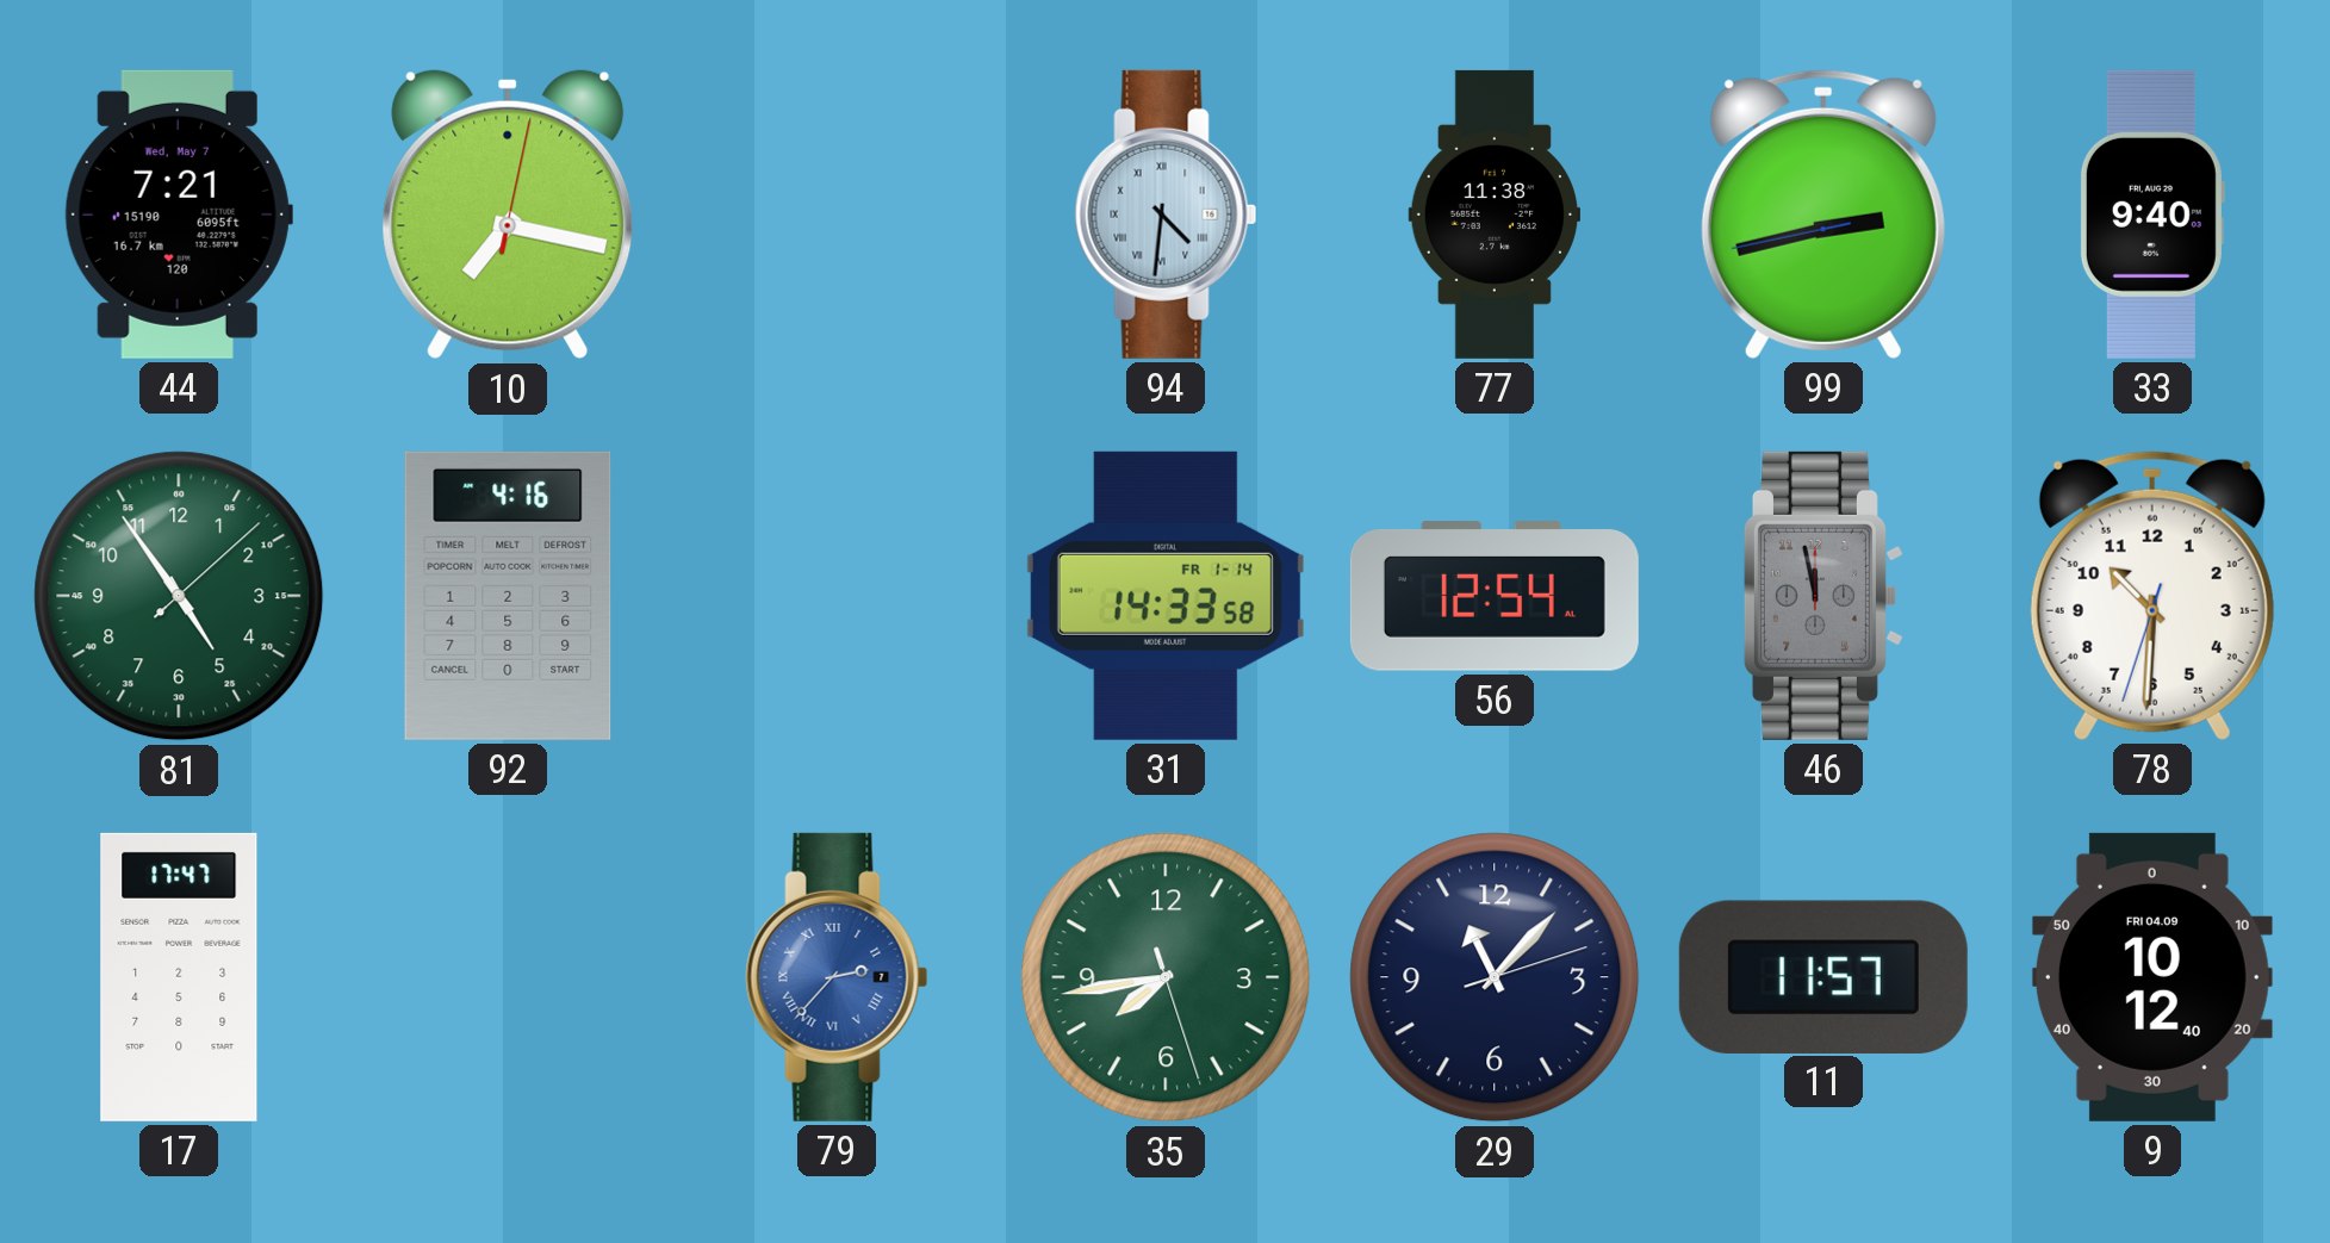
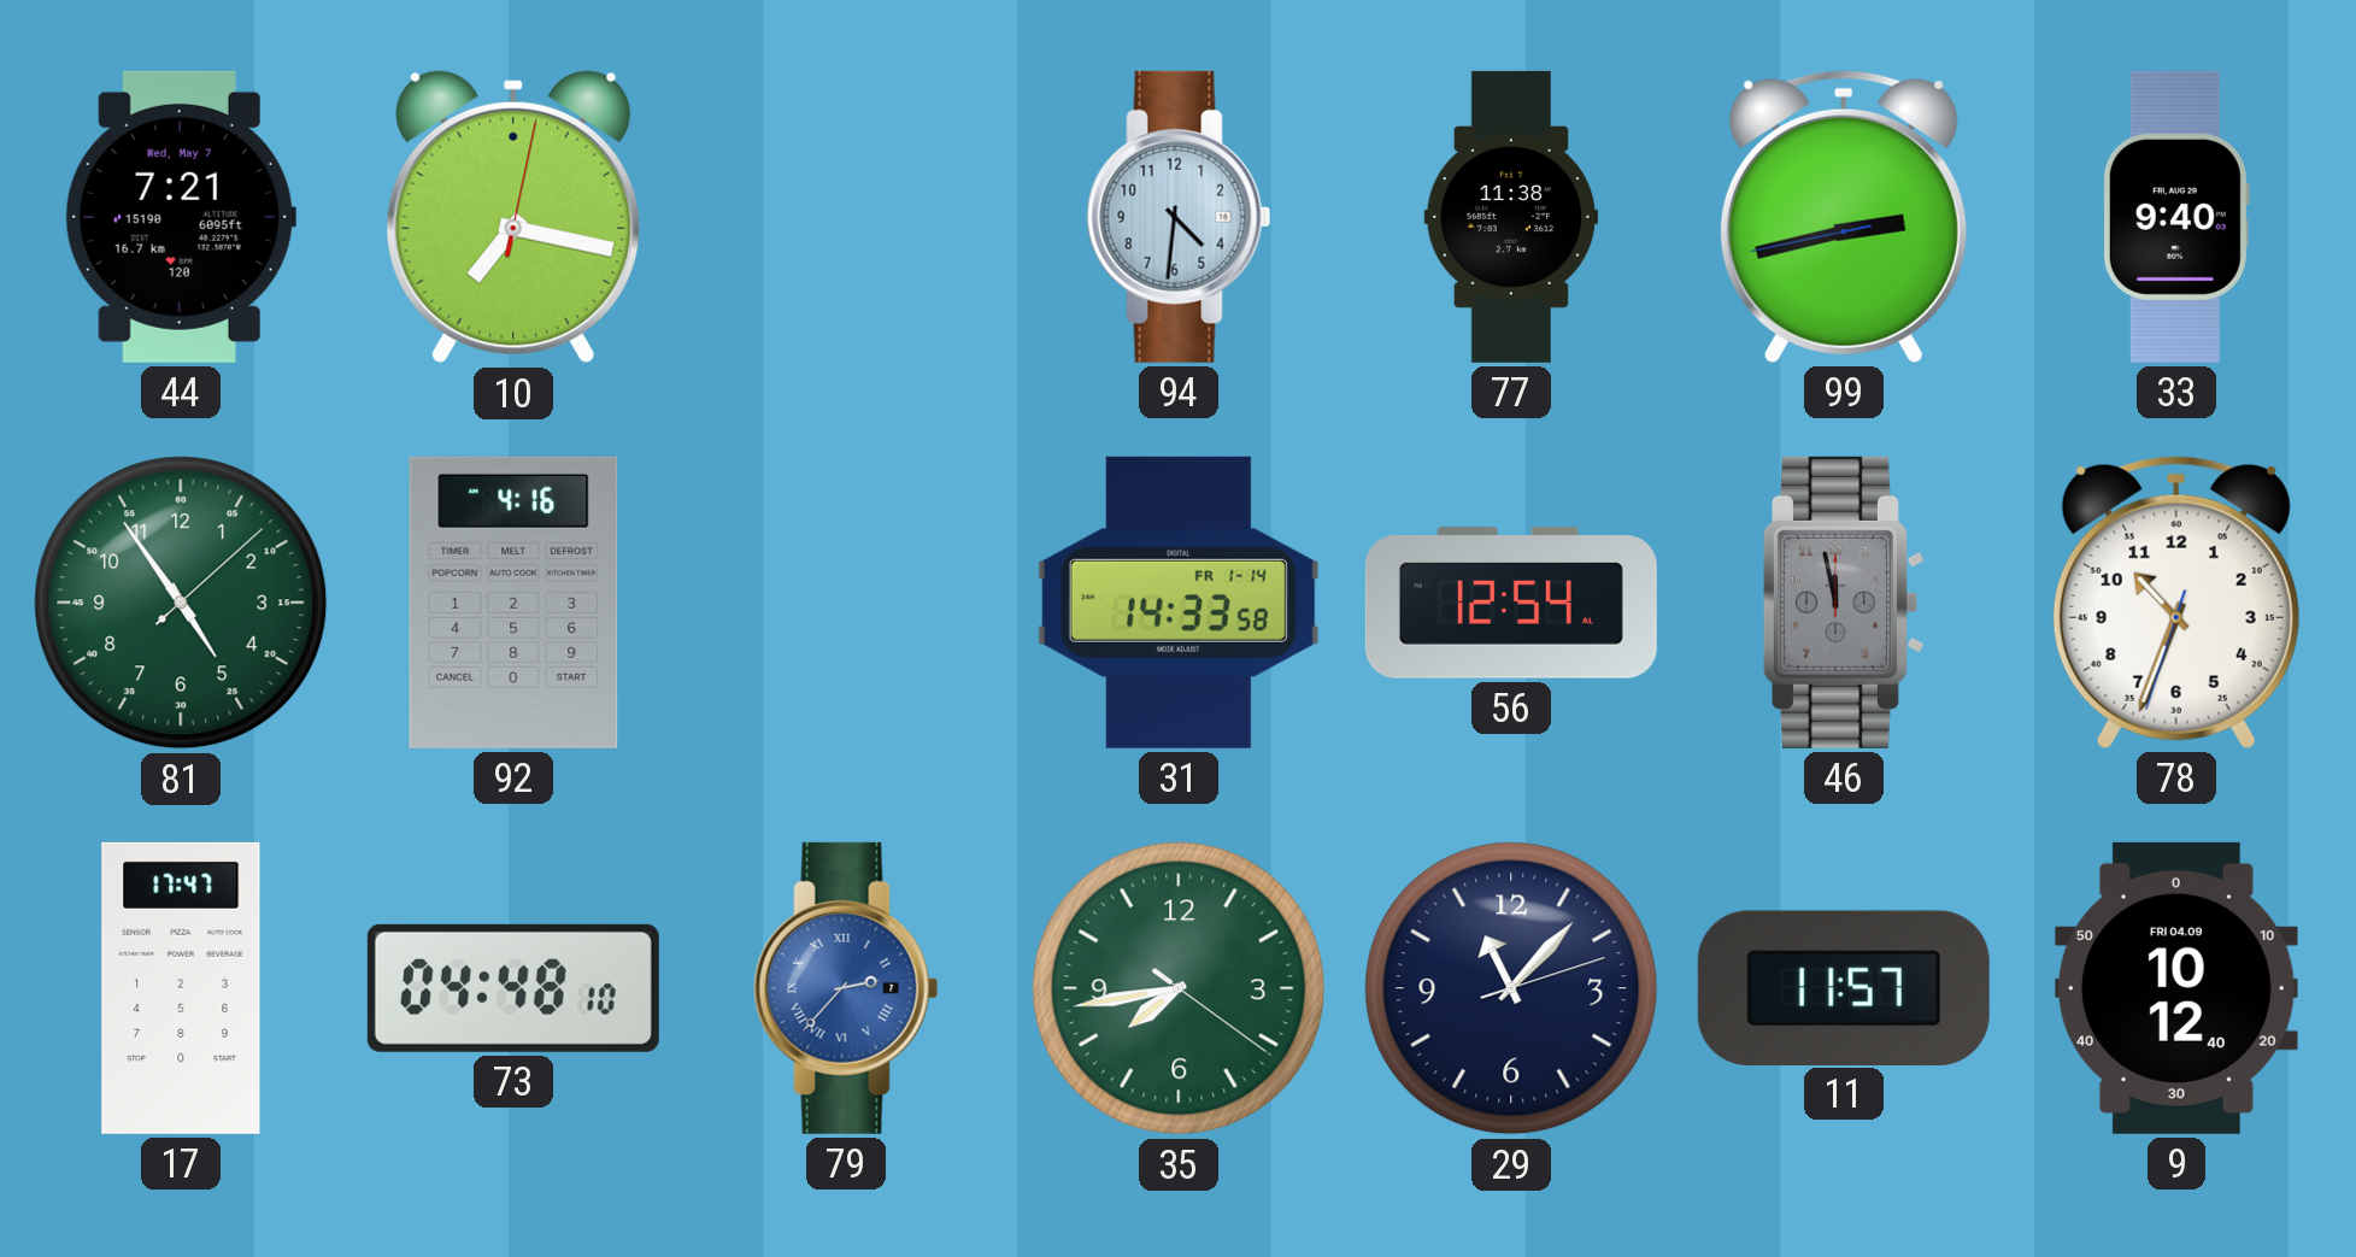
94 numerals: Roman -> Arabic (1179, 217)
78: 10:30 -> 10:33 (2176, 603)
73: none -> 04:48 (513, 988)
35: 7:43:27 -> 7:43:21 (1179, 988)
